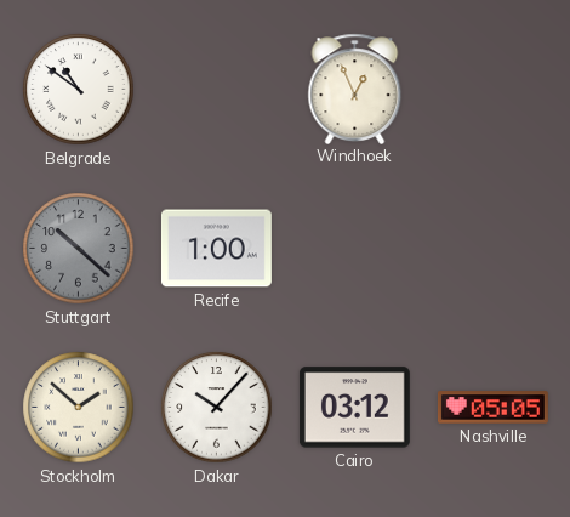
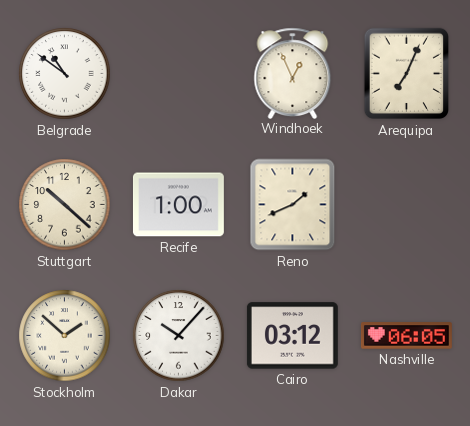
Arequipa: none -> 7:04 (406, 74)
Stuttgart dial: grey -> cream (65, 205)
Reno: none -> 1:41 (293, 205)
Nashville: 05:05 -> 06:05 (406, 336)
